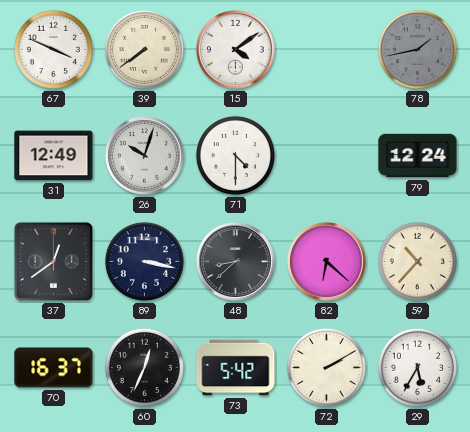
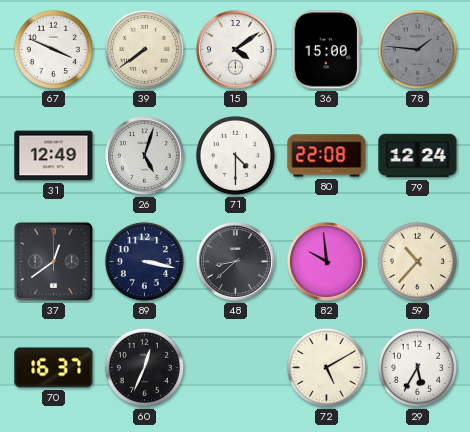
36: none -> 15:00 (326, 50)
78: 1:43 -> 1:46 (417, 49)
26: 10:03 -> 5:03 (145, 156)
80: none -> 22:08 (327, 156)
82: 6:22 -> 9:59 (327, 262)
73: 5:42 -> none (236, 368)
72: 2:10 -> 5:10 (326, 367)
